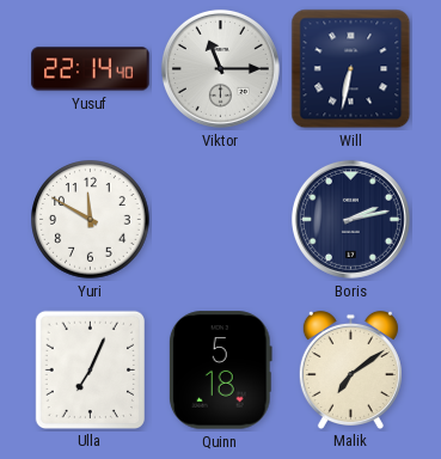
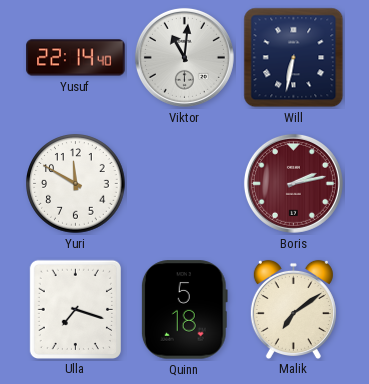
Viktor: 11:15 -> 11:01 (184, 57)
Boris dial: navy -> burgundy (293, 183)
Ulla: 7:04 -> 7:18 (75, 309)
